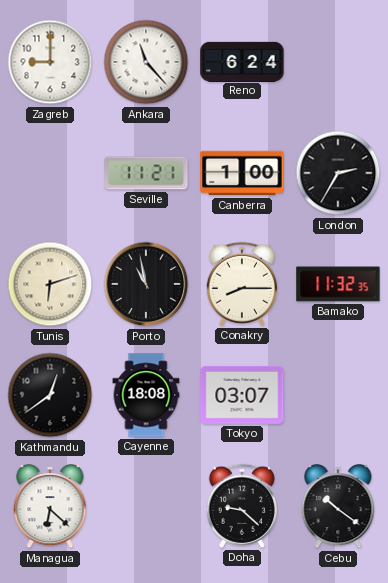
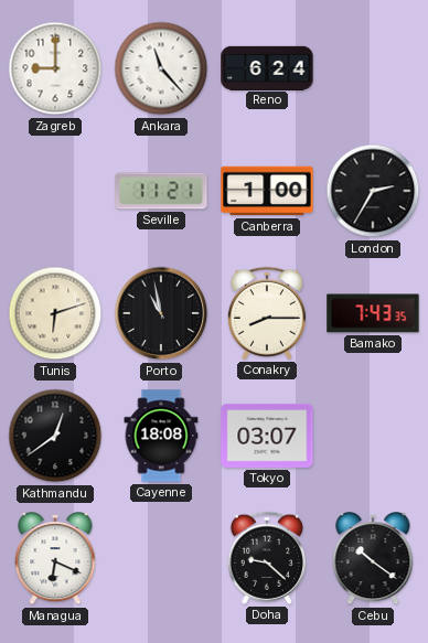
Bamako: 11:32 -> 7:43 (373, 313)
Managua: 6:22 -> 6:19 (55, 559)
